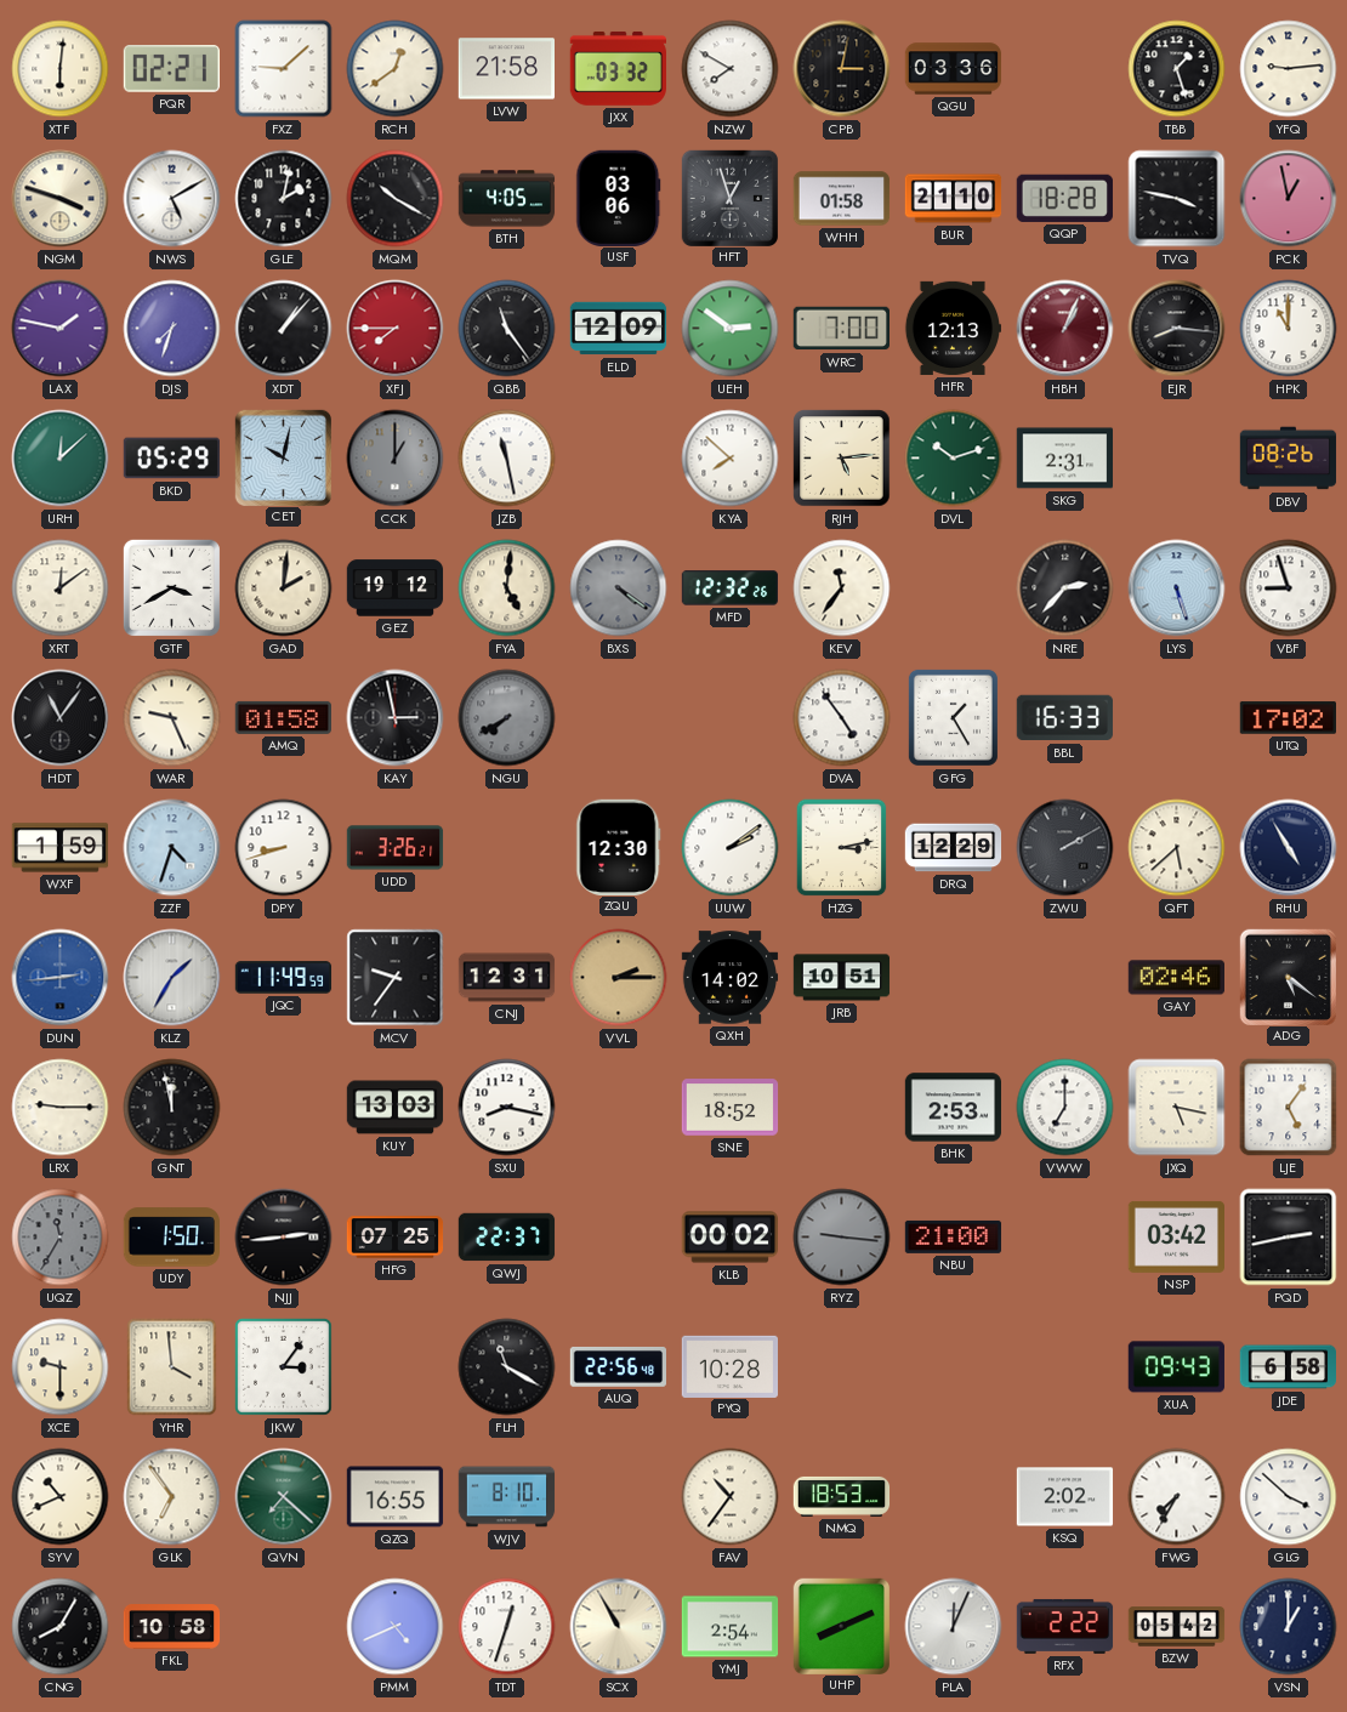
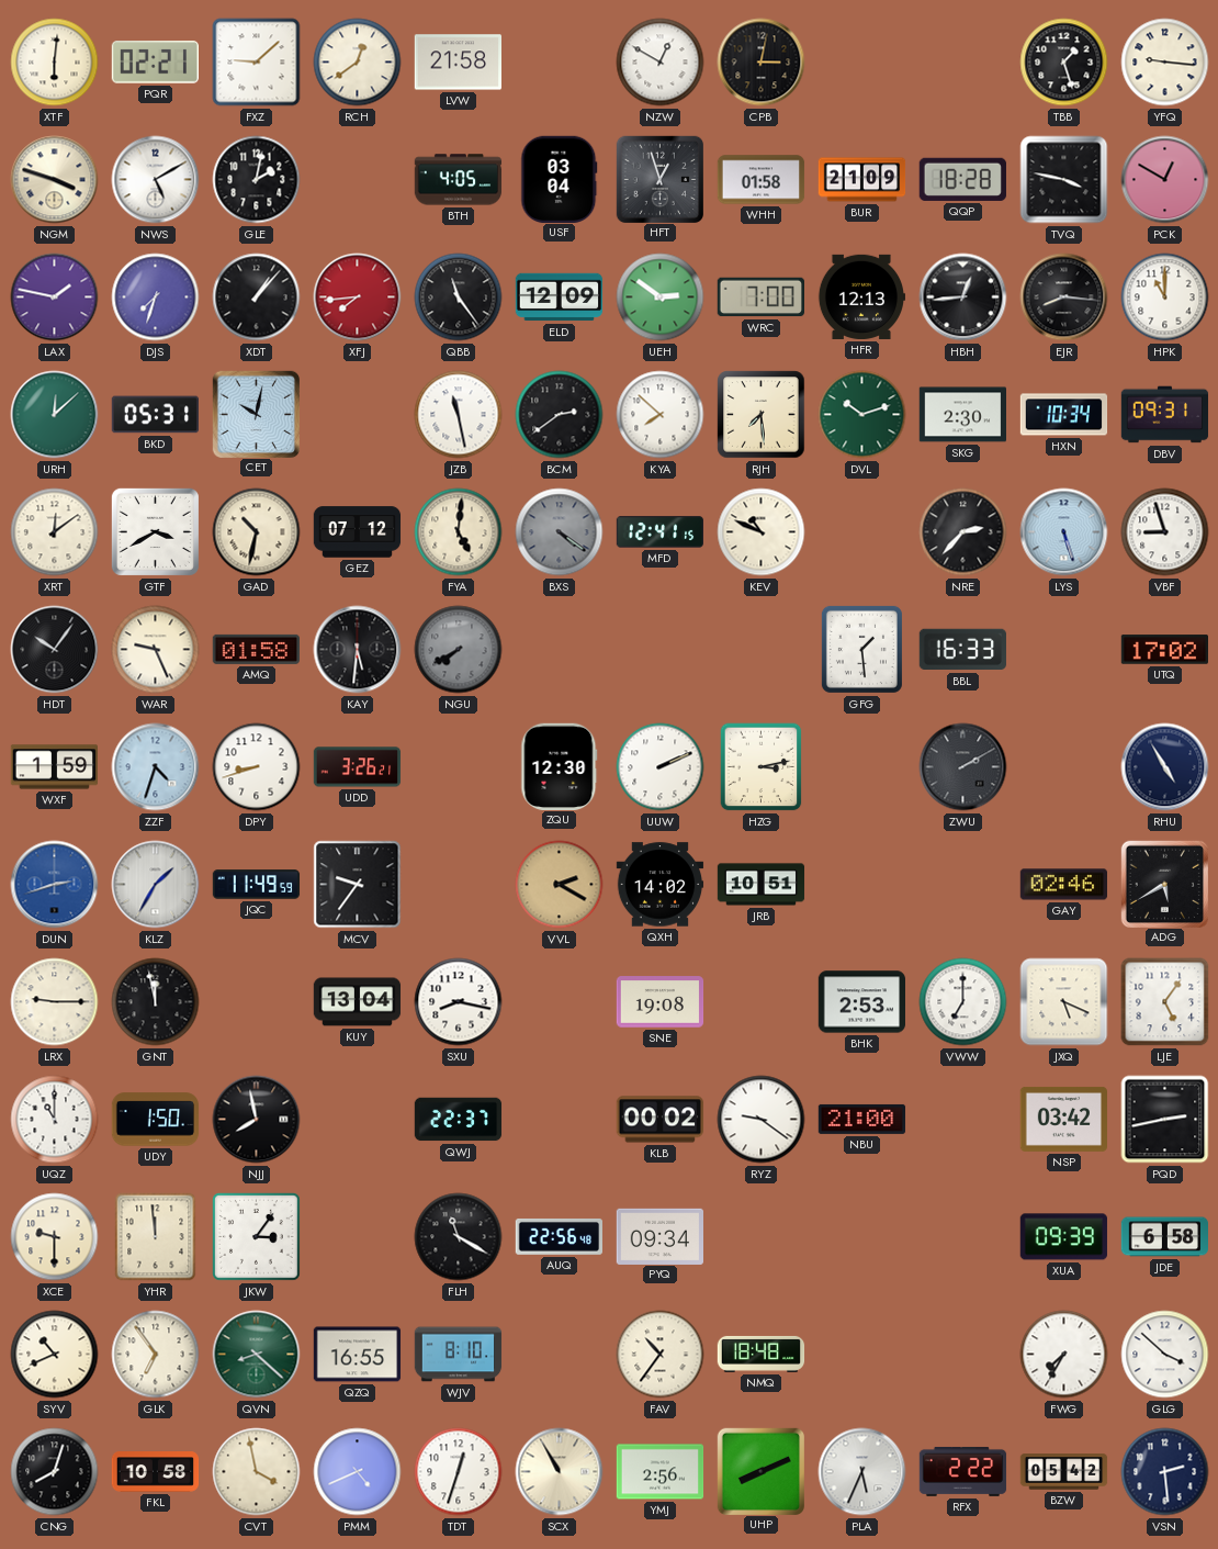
JXX: 03:32 -> none (618, 68)
NZW: 7:50 -> 12:50 (661, 63)
QGU: 03:36 -> none (954, 69)
YFQ: 9:14 -> 9:16 (1165, 63)
MQM: 10:20 -> none (396, 199)
USF: 03:06 -> 03:04 (560, 179)
BUR: 21:10 -> 21:09 (862, 180)
PCK: 12:58 -> 12:50 (1165, 180)
XFJ: 7:45 -> 7:44 (358, 298)
HBH: 1:04 -> 12:44 (963, 298)
HBH dial: burgundy -> black (963, 298)
BKD: 05:29 -> 05:31 (155, 415)
CCK: 1:00 -> none (396, 459)
BCM: none -> 2:39 (560, 415)
RJH: 5:14 -> 7:29 (762, 415)
SKG: 2:31 -> 2:30 (962, 415)
HXN: none -> 10:34 (1064, 415)
DBV: 08:26 -> 09:31 (1165, 415)
GAD: 2:01 -> 10:32 (257, 532)
GEZ: 19:12 -> 07:12 (358, 532)
MFD: 12:32 -> 12:41 (661, 532)
KEV: 11:36 -> 10:49 (762, 532)
HDT: 11:06 -> 10:06 (55, 650)
KAY: 2:58 -> 5:31 (358, 650)
DVA: 4:54 -> none (842, 718)
GFG: 1:25 -> 1:29 (861, 649)
UUW: 2:09 -> 2:11 (661, 767)
DRQ: 12:29 -> none (954, 848)
QFT: 5:38 -> none (1177, 848)
DUN: 2:44 -> 2:42 (55, 885)
CNJ: 12:31 -> none (507, 978)
VVL: 2:15 -> 2:20 (560, 885)
ADG: 5:21 -> 5:40 (1164, 884)
KUY: 13:03 -> 13:04 (358, 1002)
SNE: 18:52 -> 19:08 (661, 1002)
JXQ: 5:17 -> 5:19 (1064, 1002)
UQZ: 11:35 -> 11:00 (55, 1120)
UQZ dial: grey -> white (55, 1120)
NJJ: 2:44 -> 7:58 (257, 1120)
HFG: 07:25 -> none (396, 1238)
RYZ: 9:16 -> 9:21 (762, 1120)
RYZ dial: grey -> white (762, 1120)
YHR: 3:59 -> 11:59 (156, 1237)
PYQ: 10:28 -> 09:34 (659, 1236)
XUA: 09:43 -> 09:39 (1063, 1237)
QVN: 7:22 -> 8:22 (257, 1355)
NMQ: 18:53 -> 18:48 (762, 1354)
KSQ: 2:02 -> none (1065, 1497)
CNG: 8:05 -> 8:03 (55, 1472)
CVT: none -> 3:58 (257, 1472)
YMJ: 2:54 -> 2:56 (661, 1472)
PLA: 12:04 -> 5:34 (862, 1472)
VSN: 1:00 -> 2:29 (1165, 1472)
